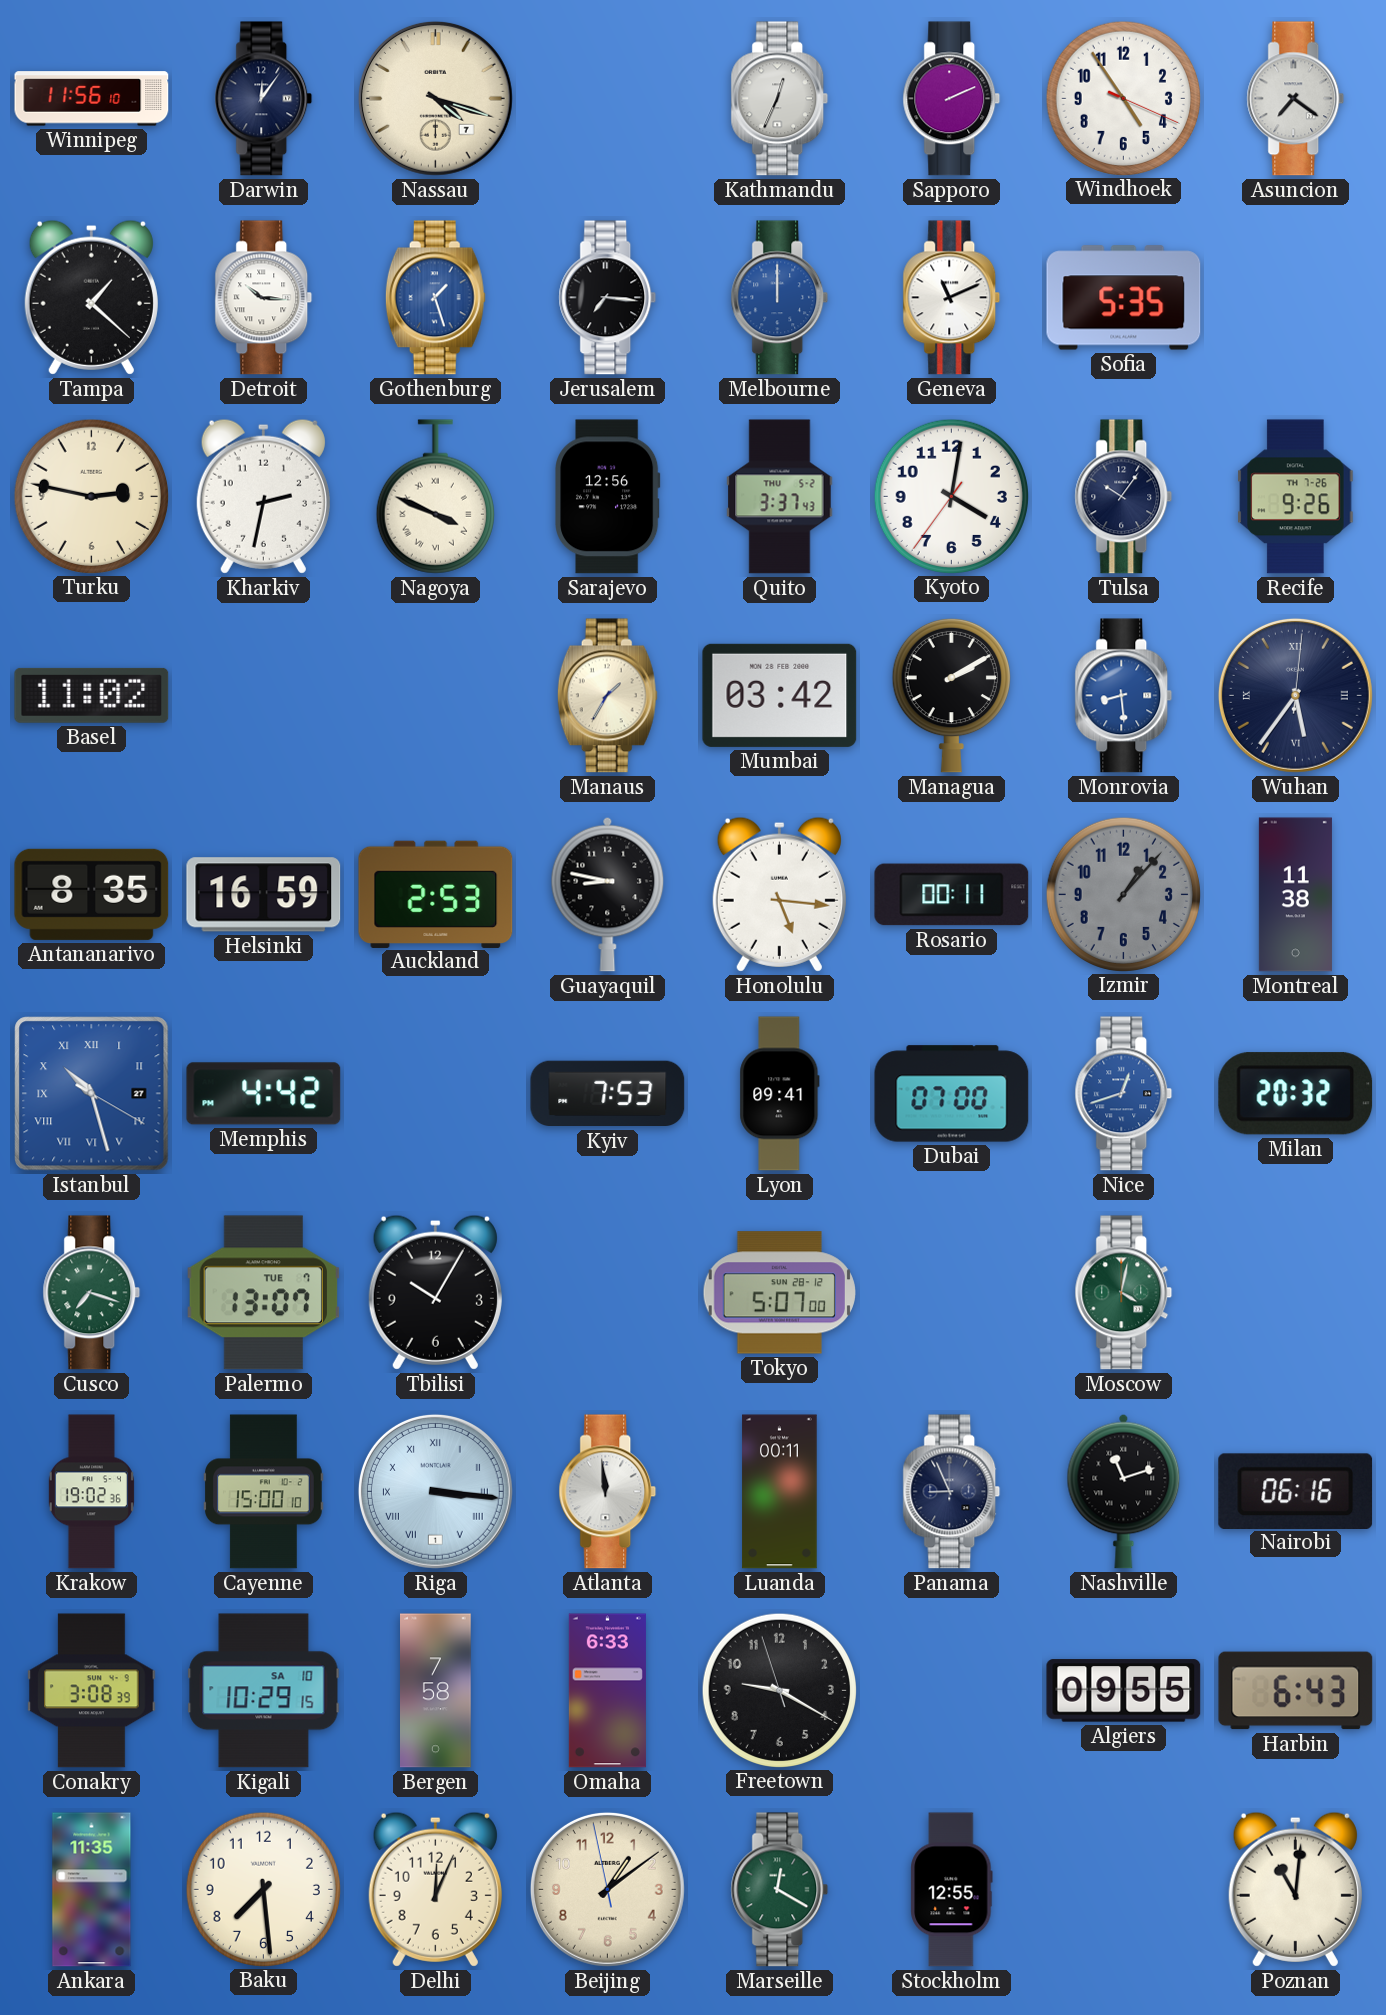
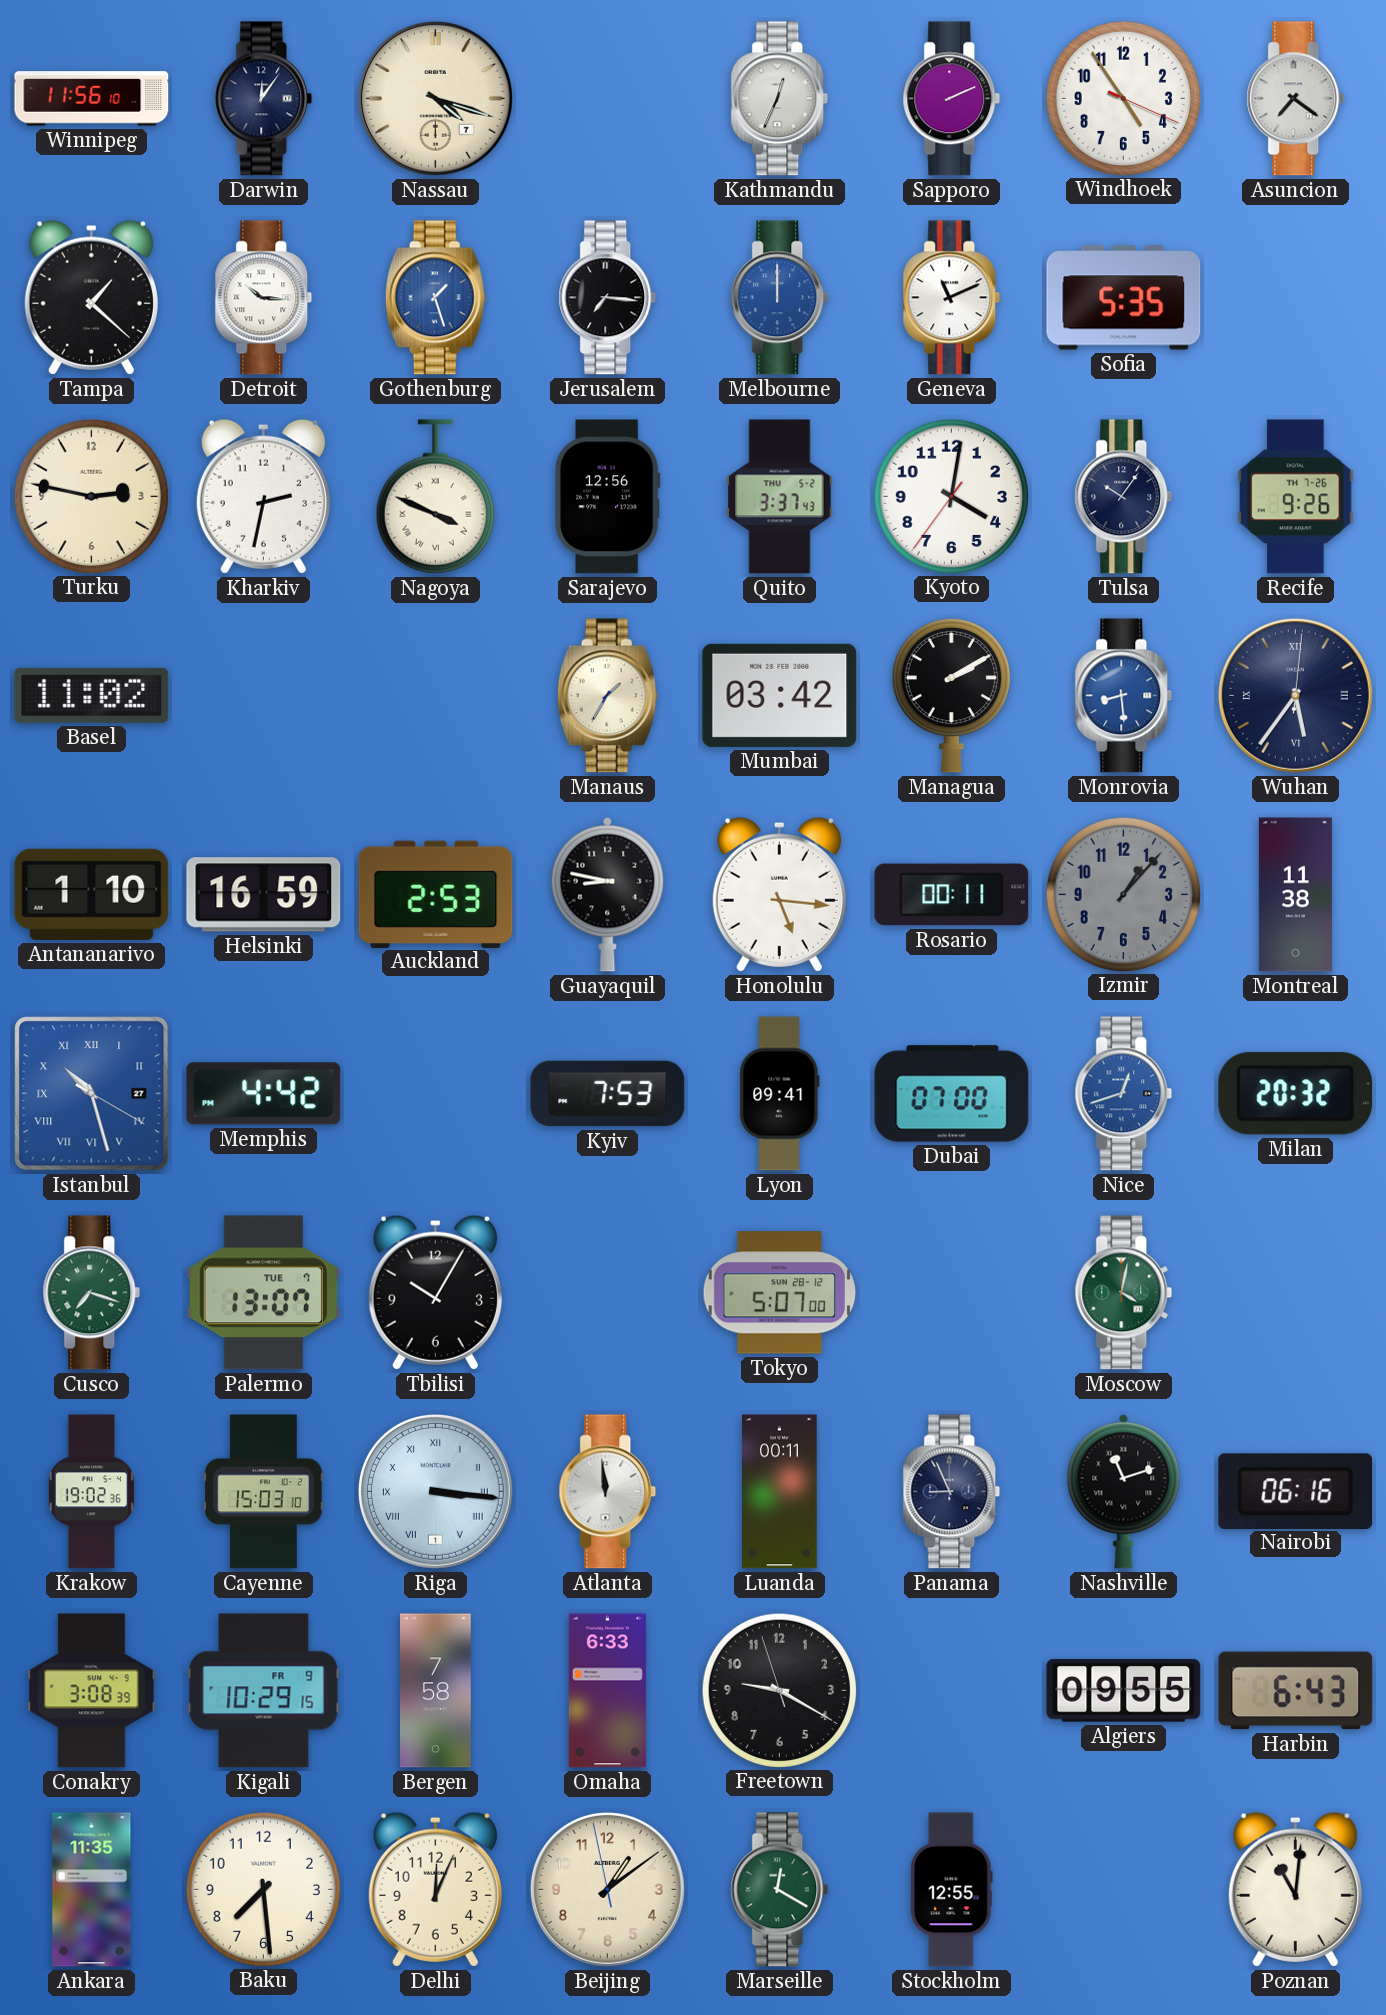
Antananarivo: 8:35 -> 1:10 (92, 894)
Cayenne: 15:00 -> 15:03 (264, 1492)
Kigali date: SA 10 -> FR 9 (264, 1691)
